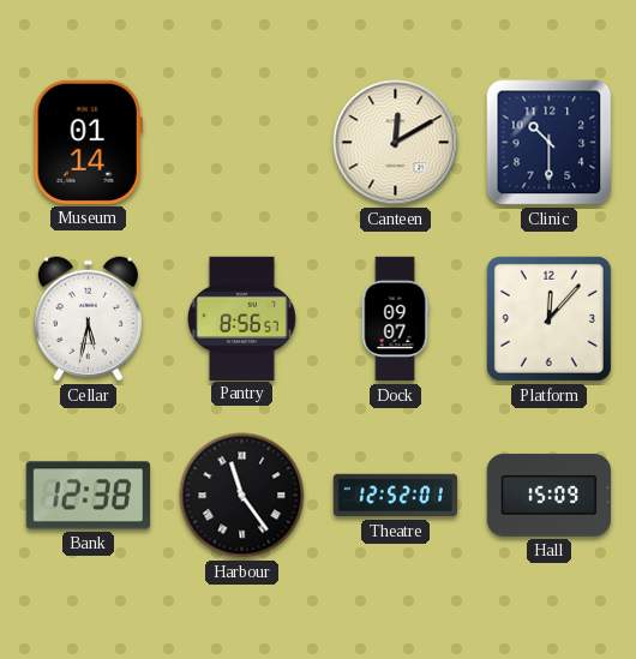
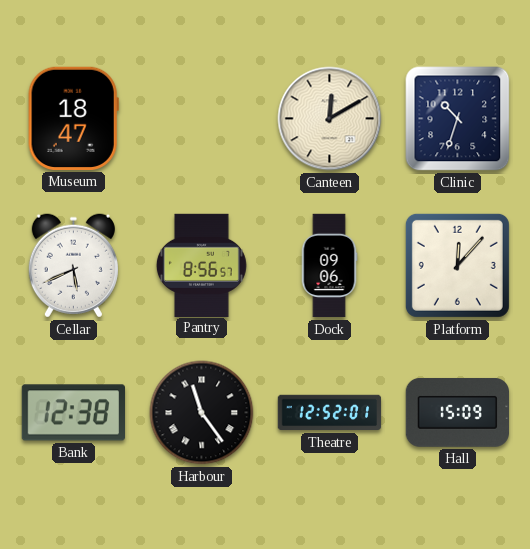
Museum: 01:14 -> 18:47 (73, 118)
Clinic: 10:30 -> 10:33 (458, 119)
Cellar: 5:32 -> 5:41 (73, 266)
Dock: 09:07 -> 09:06 (329, 266)
